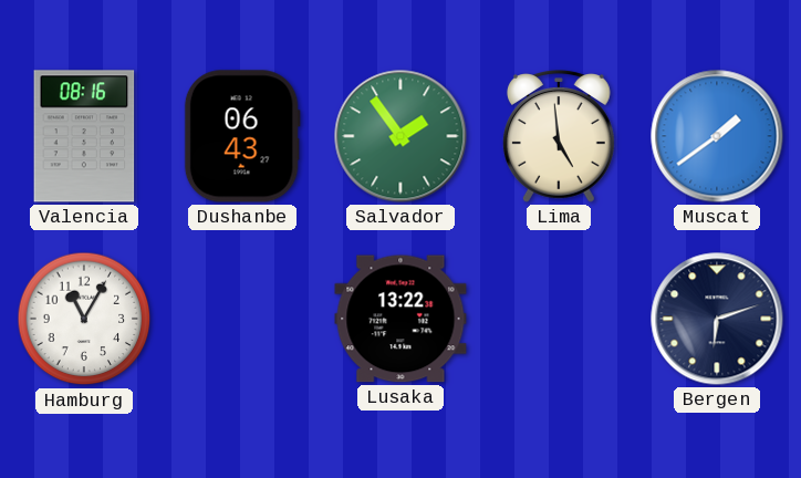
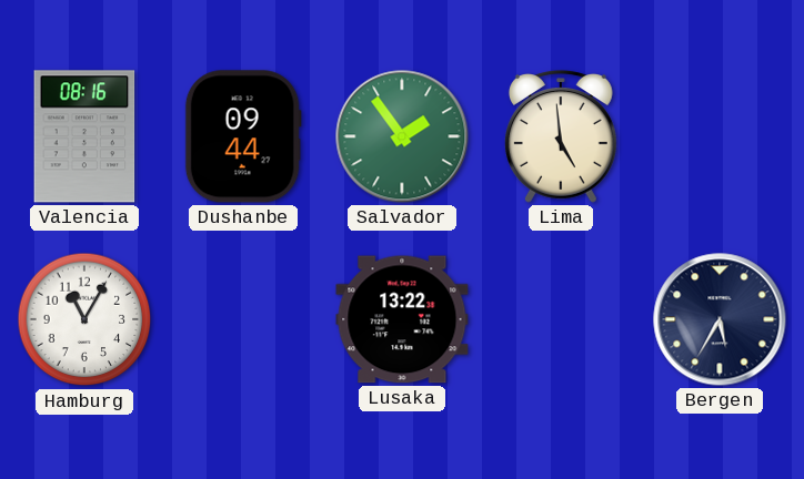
Dushanbe: 06:43 -> 09:44 (243, 136)
Muscat: 1:39 -> none (717, 136)
Bergen: 6:12 -> 5:35 (720, 319)
